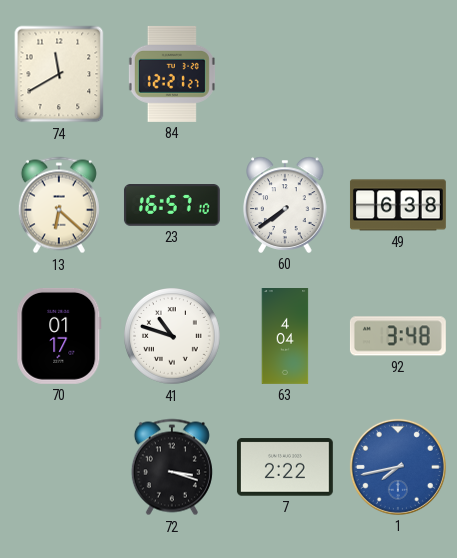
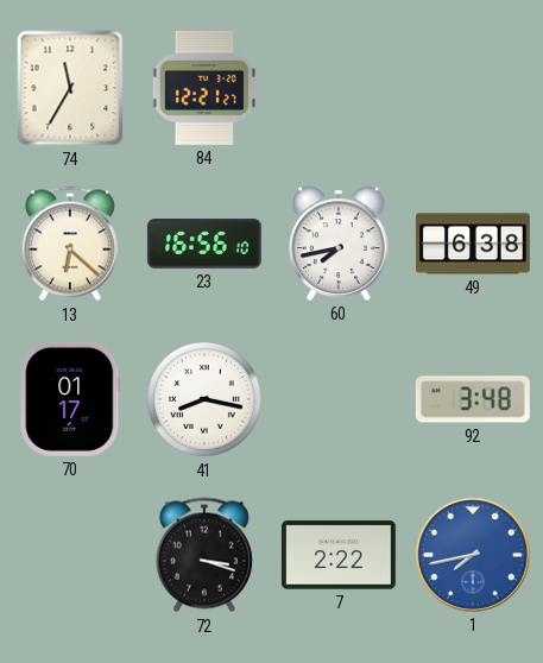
74: 11:40 -> 11:35 (70, 88)
23: 16:57 -> 16:56 (204, 245)
60: 7:39 -> 7:43 (339, 244)
41: 10:48 -> 8:17 (206, 400)
63: 4:04 -> none (285, 337)
